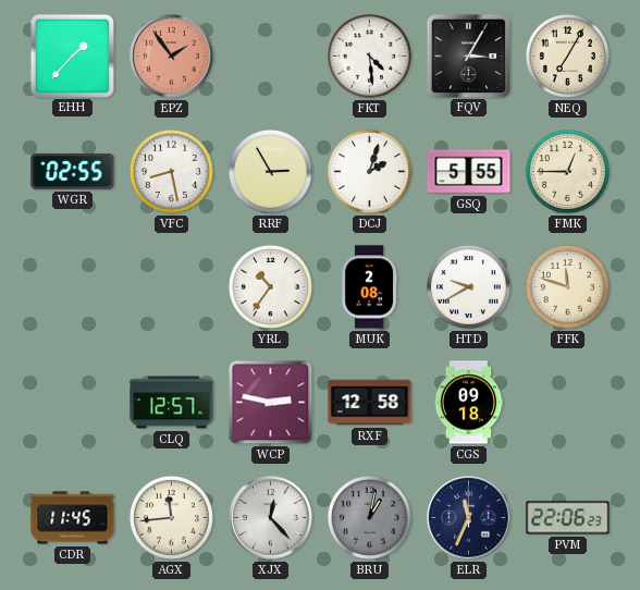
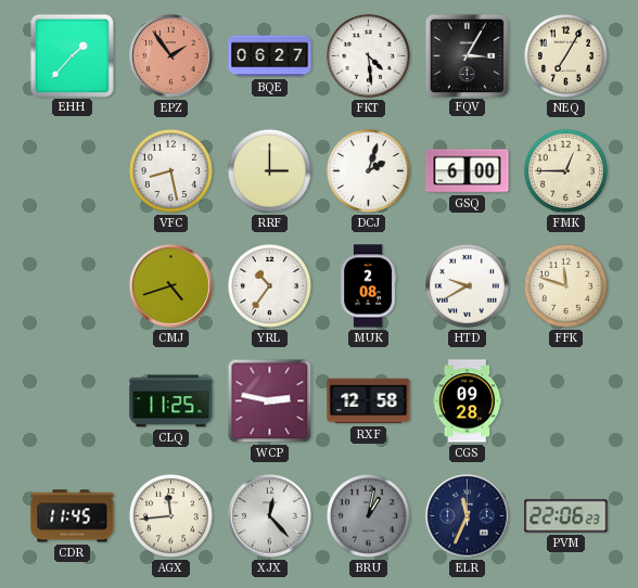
BQE: none -> 06:27 (270, 56)
WGR: 02:55 -> none (73, 171)
RRF: 2:55 -> 3:00 (269, 170)
GSQ: 5:55 -> 6:00 (468, 171)
CMJ: none -> 4:42 (171, 286)
CLQ: 12:57 -> 11:25 (171, 401)
CGS: 09:18 -> 09:28 (468, 401)
